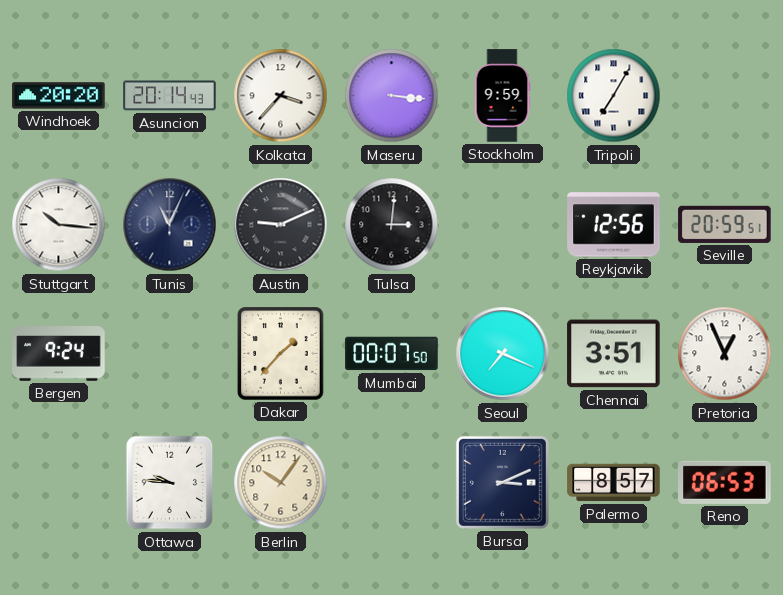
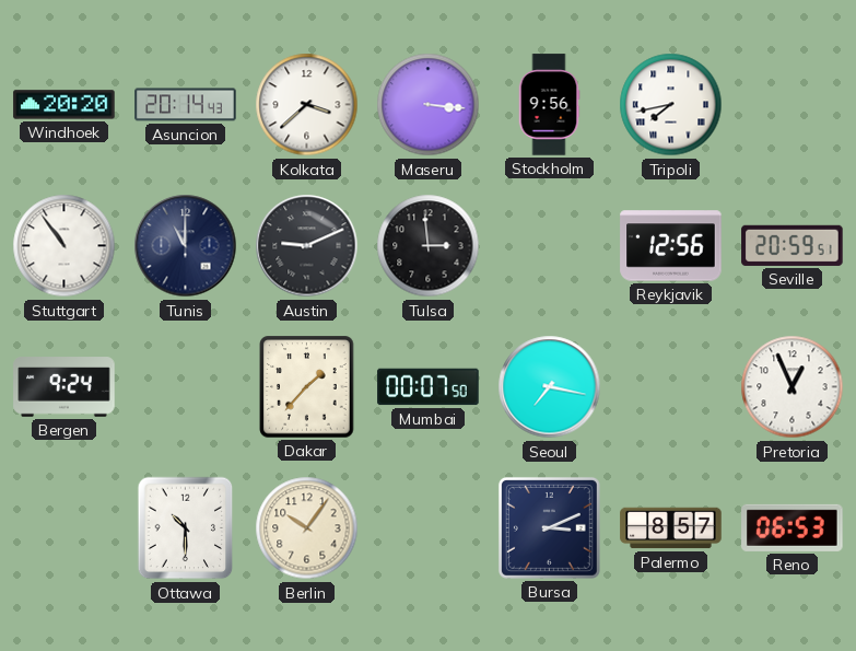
Kolkata: 3:37 -> 3:38 (307, 105)
Stockholm: 9:59 -> 9:56 (549, 105)
Tripoli: 7:05 -> 7:43 (671, 105)
Stuttgart: 10:16 -> 10:54 (65, 246)
Tunis: 11:04 -> 11:00 (186, 246)
Tulsa: 3:01 -> 2:59 (429, 246)
Seoul: 7:19 -> 7:17 (550, 387)
Chennai: 3:51 -> none (614, 354)
Ottawa: 9:46 -> 10:30 (186, 528)
